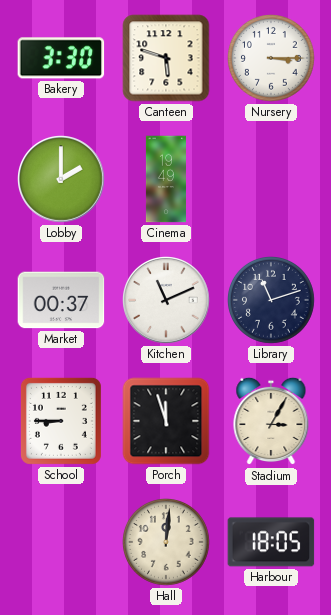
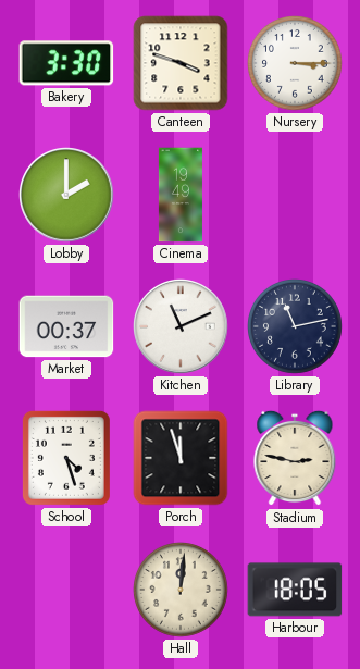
Canteen: 5:48 -> 3:48 (181, 63)
Library: 11:12 -> 11:13 (296, 327)
School: 8:45 -> 4:27 (66, 458)
Stadium: 3:05 -> 2:47 (295, 458)
